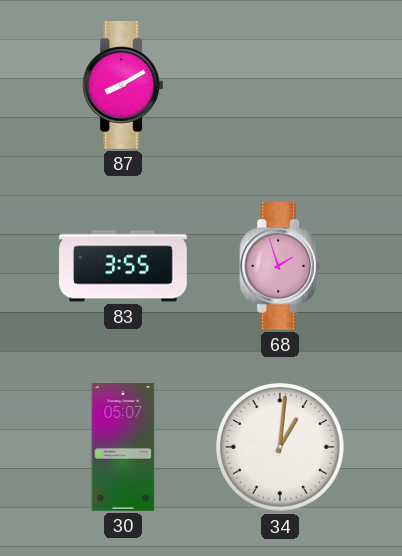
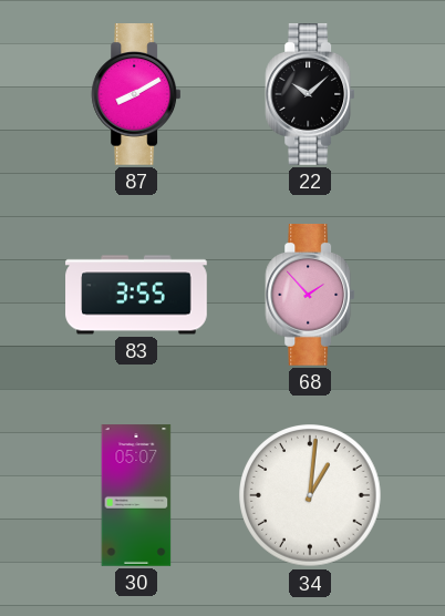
22: none -> 10:08 (310, 95)
68: 1:57 -> 1:53 (310, 296)
